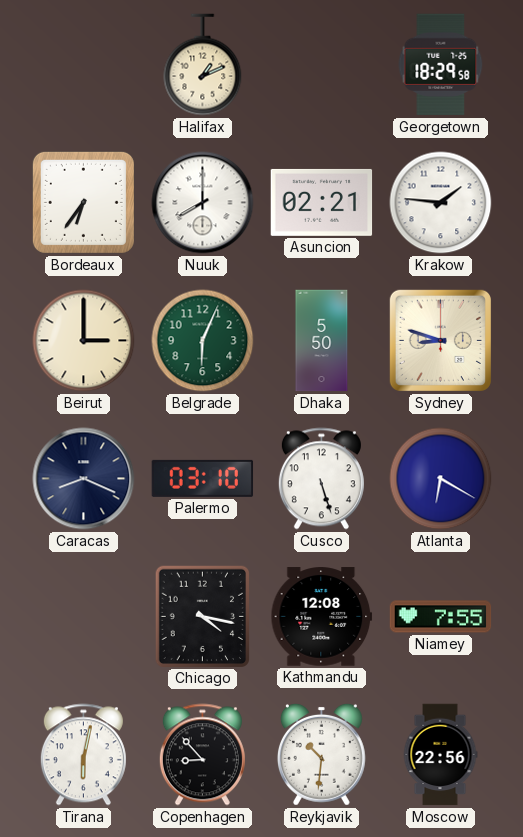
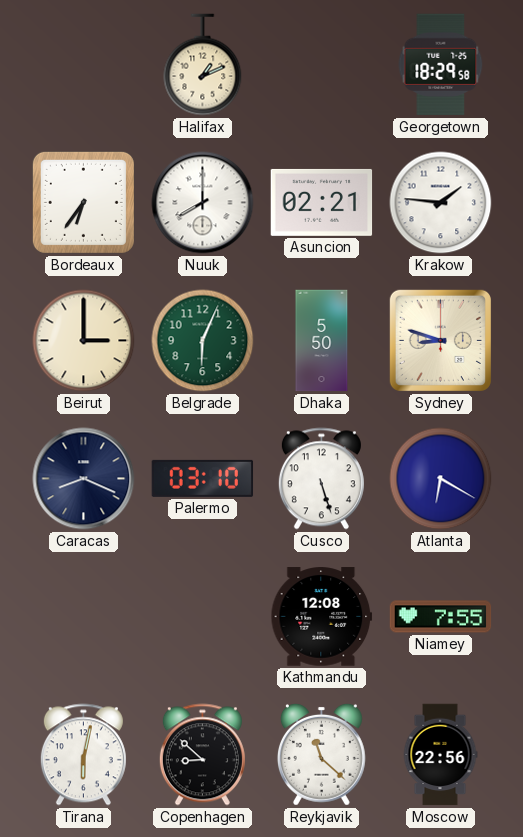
Chicago: 4:17 -> none (202, 616)
Copenhagen: 8:53 -> 8:52 (202, 755)
Reykjavik: 10:31 -> 11:22 (321, 754)
